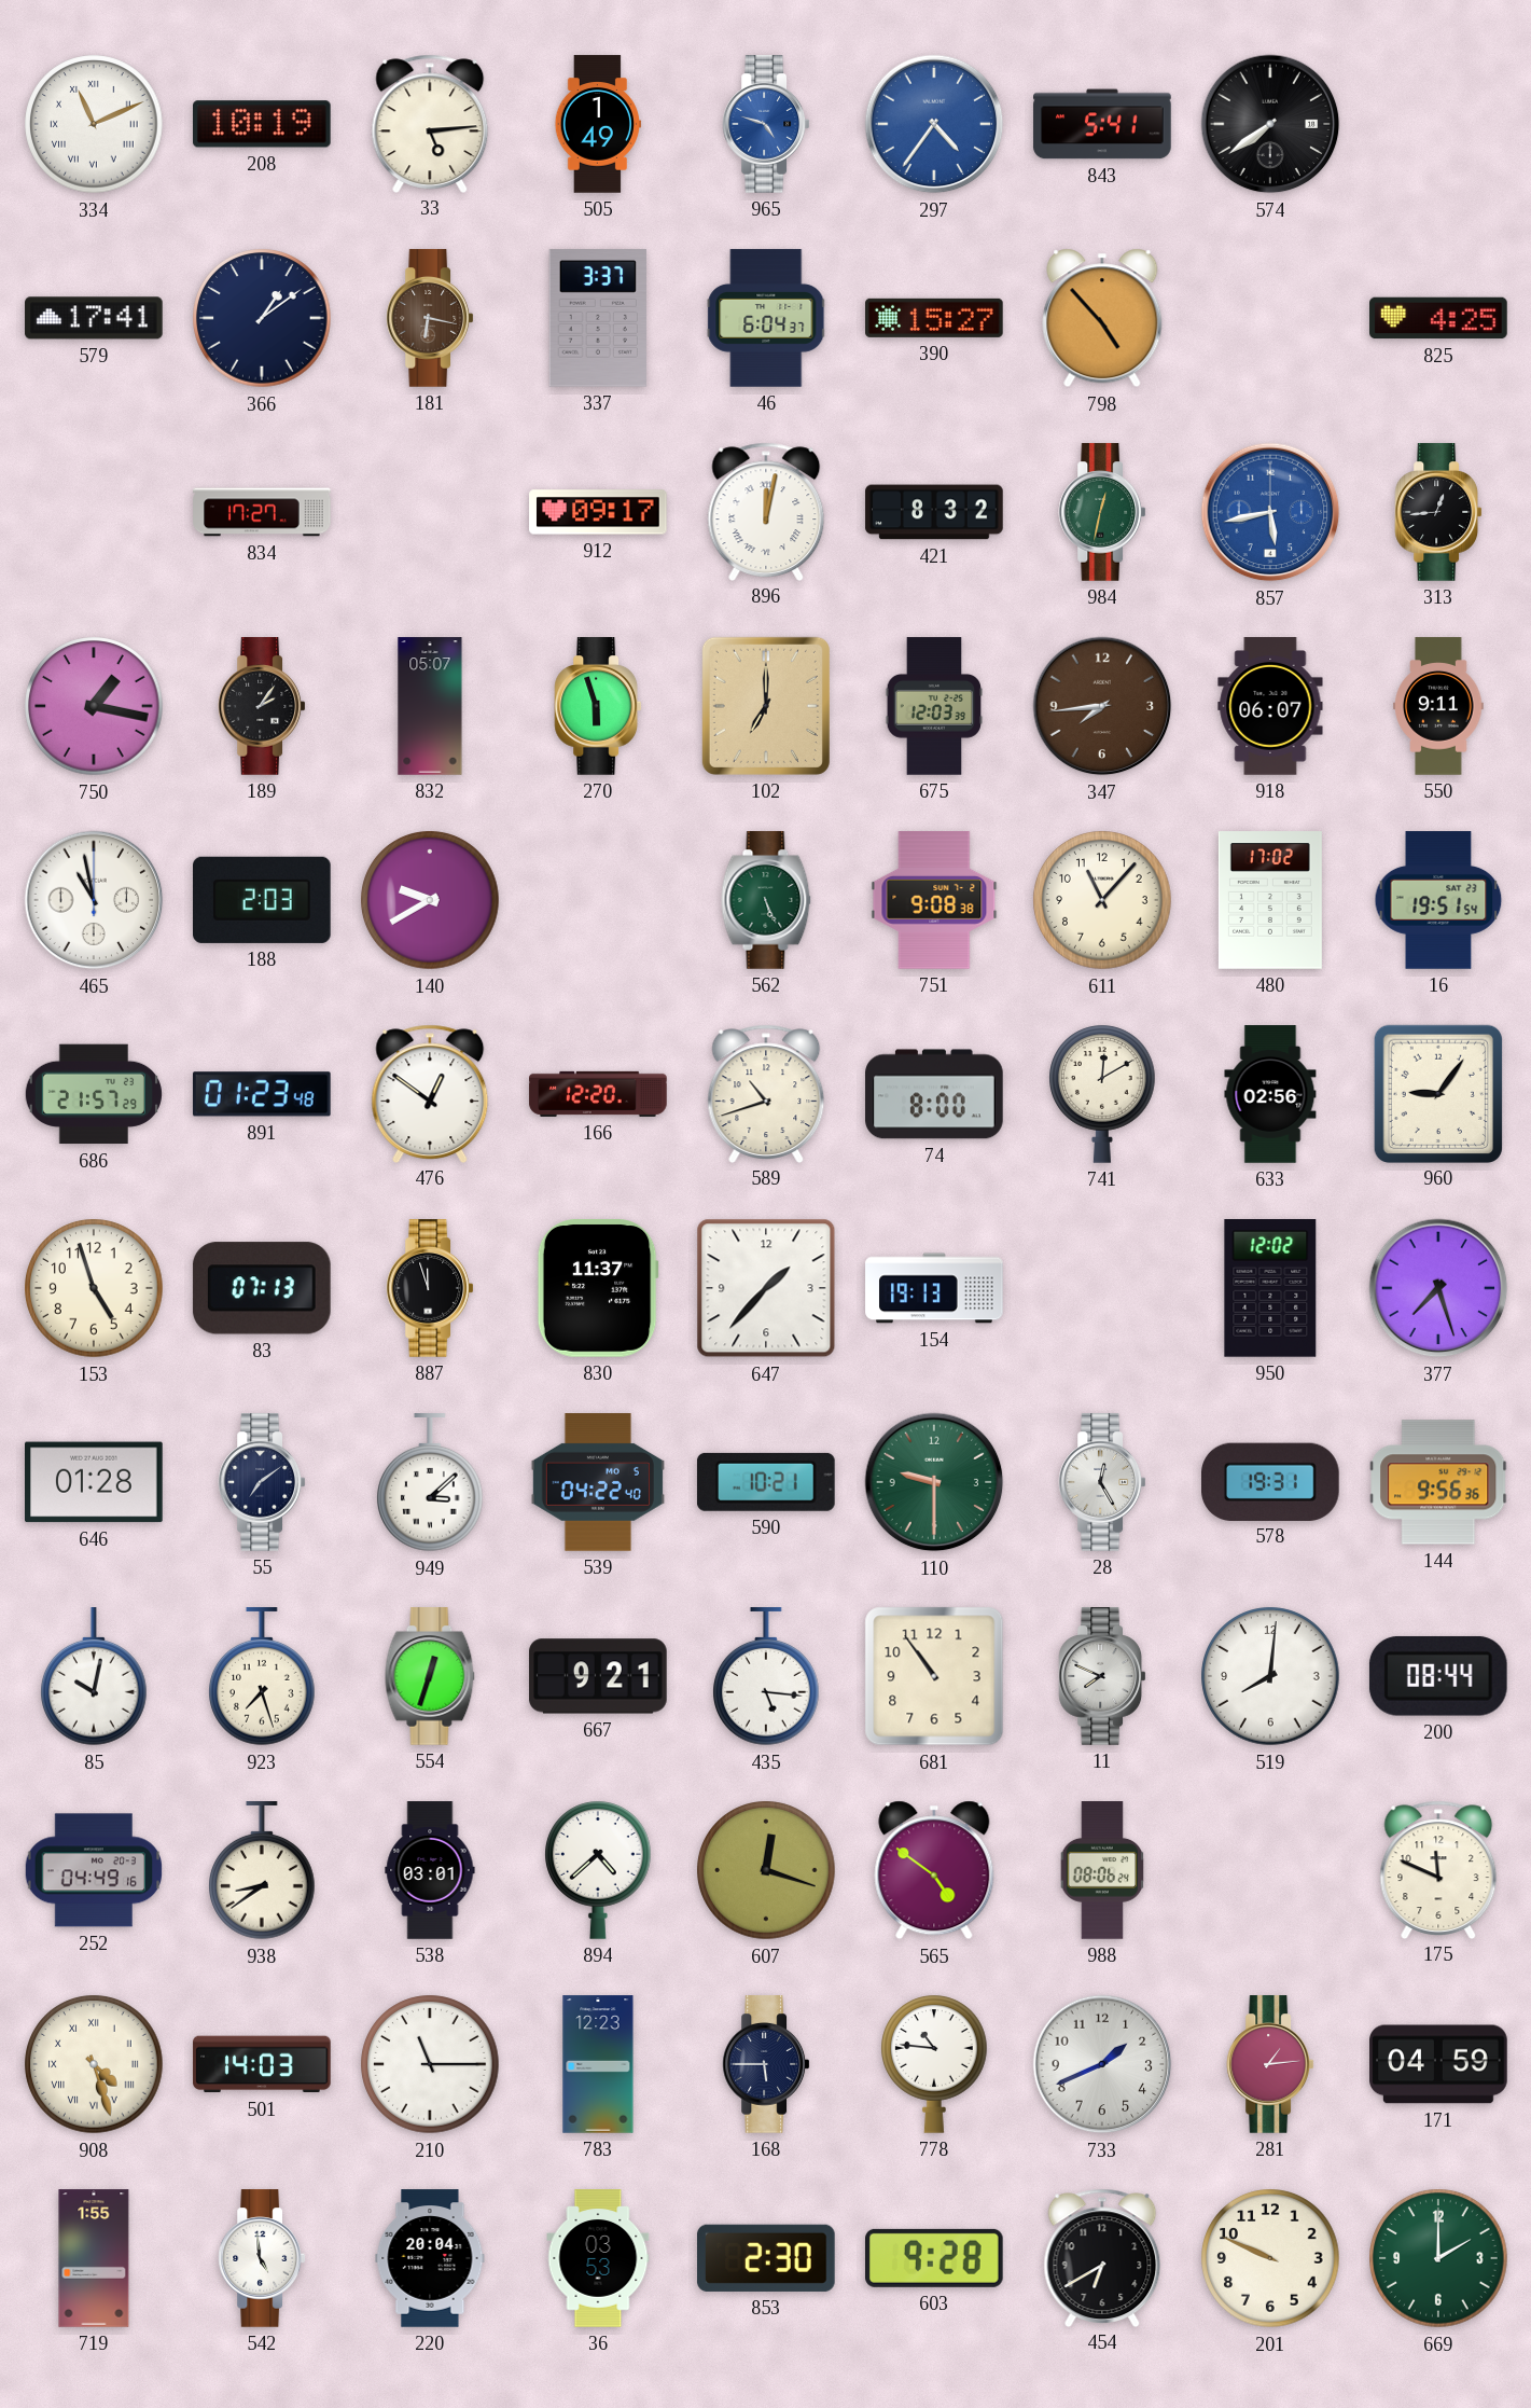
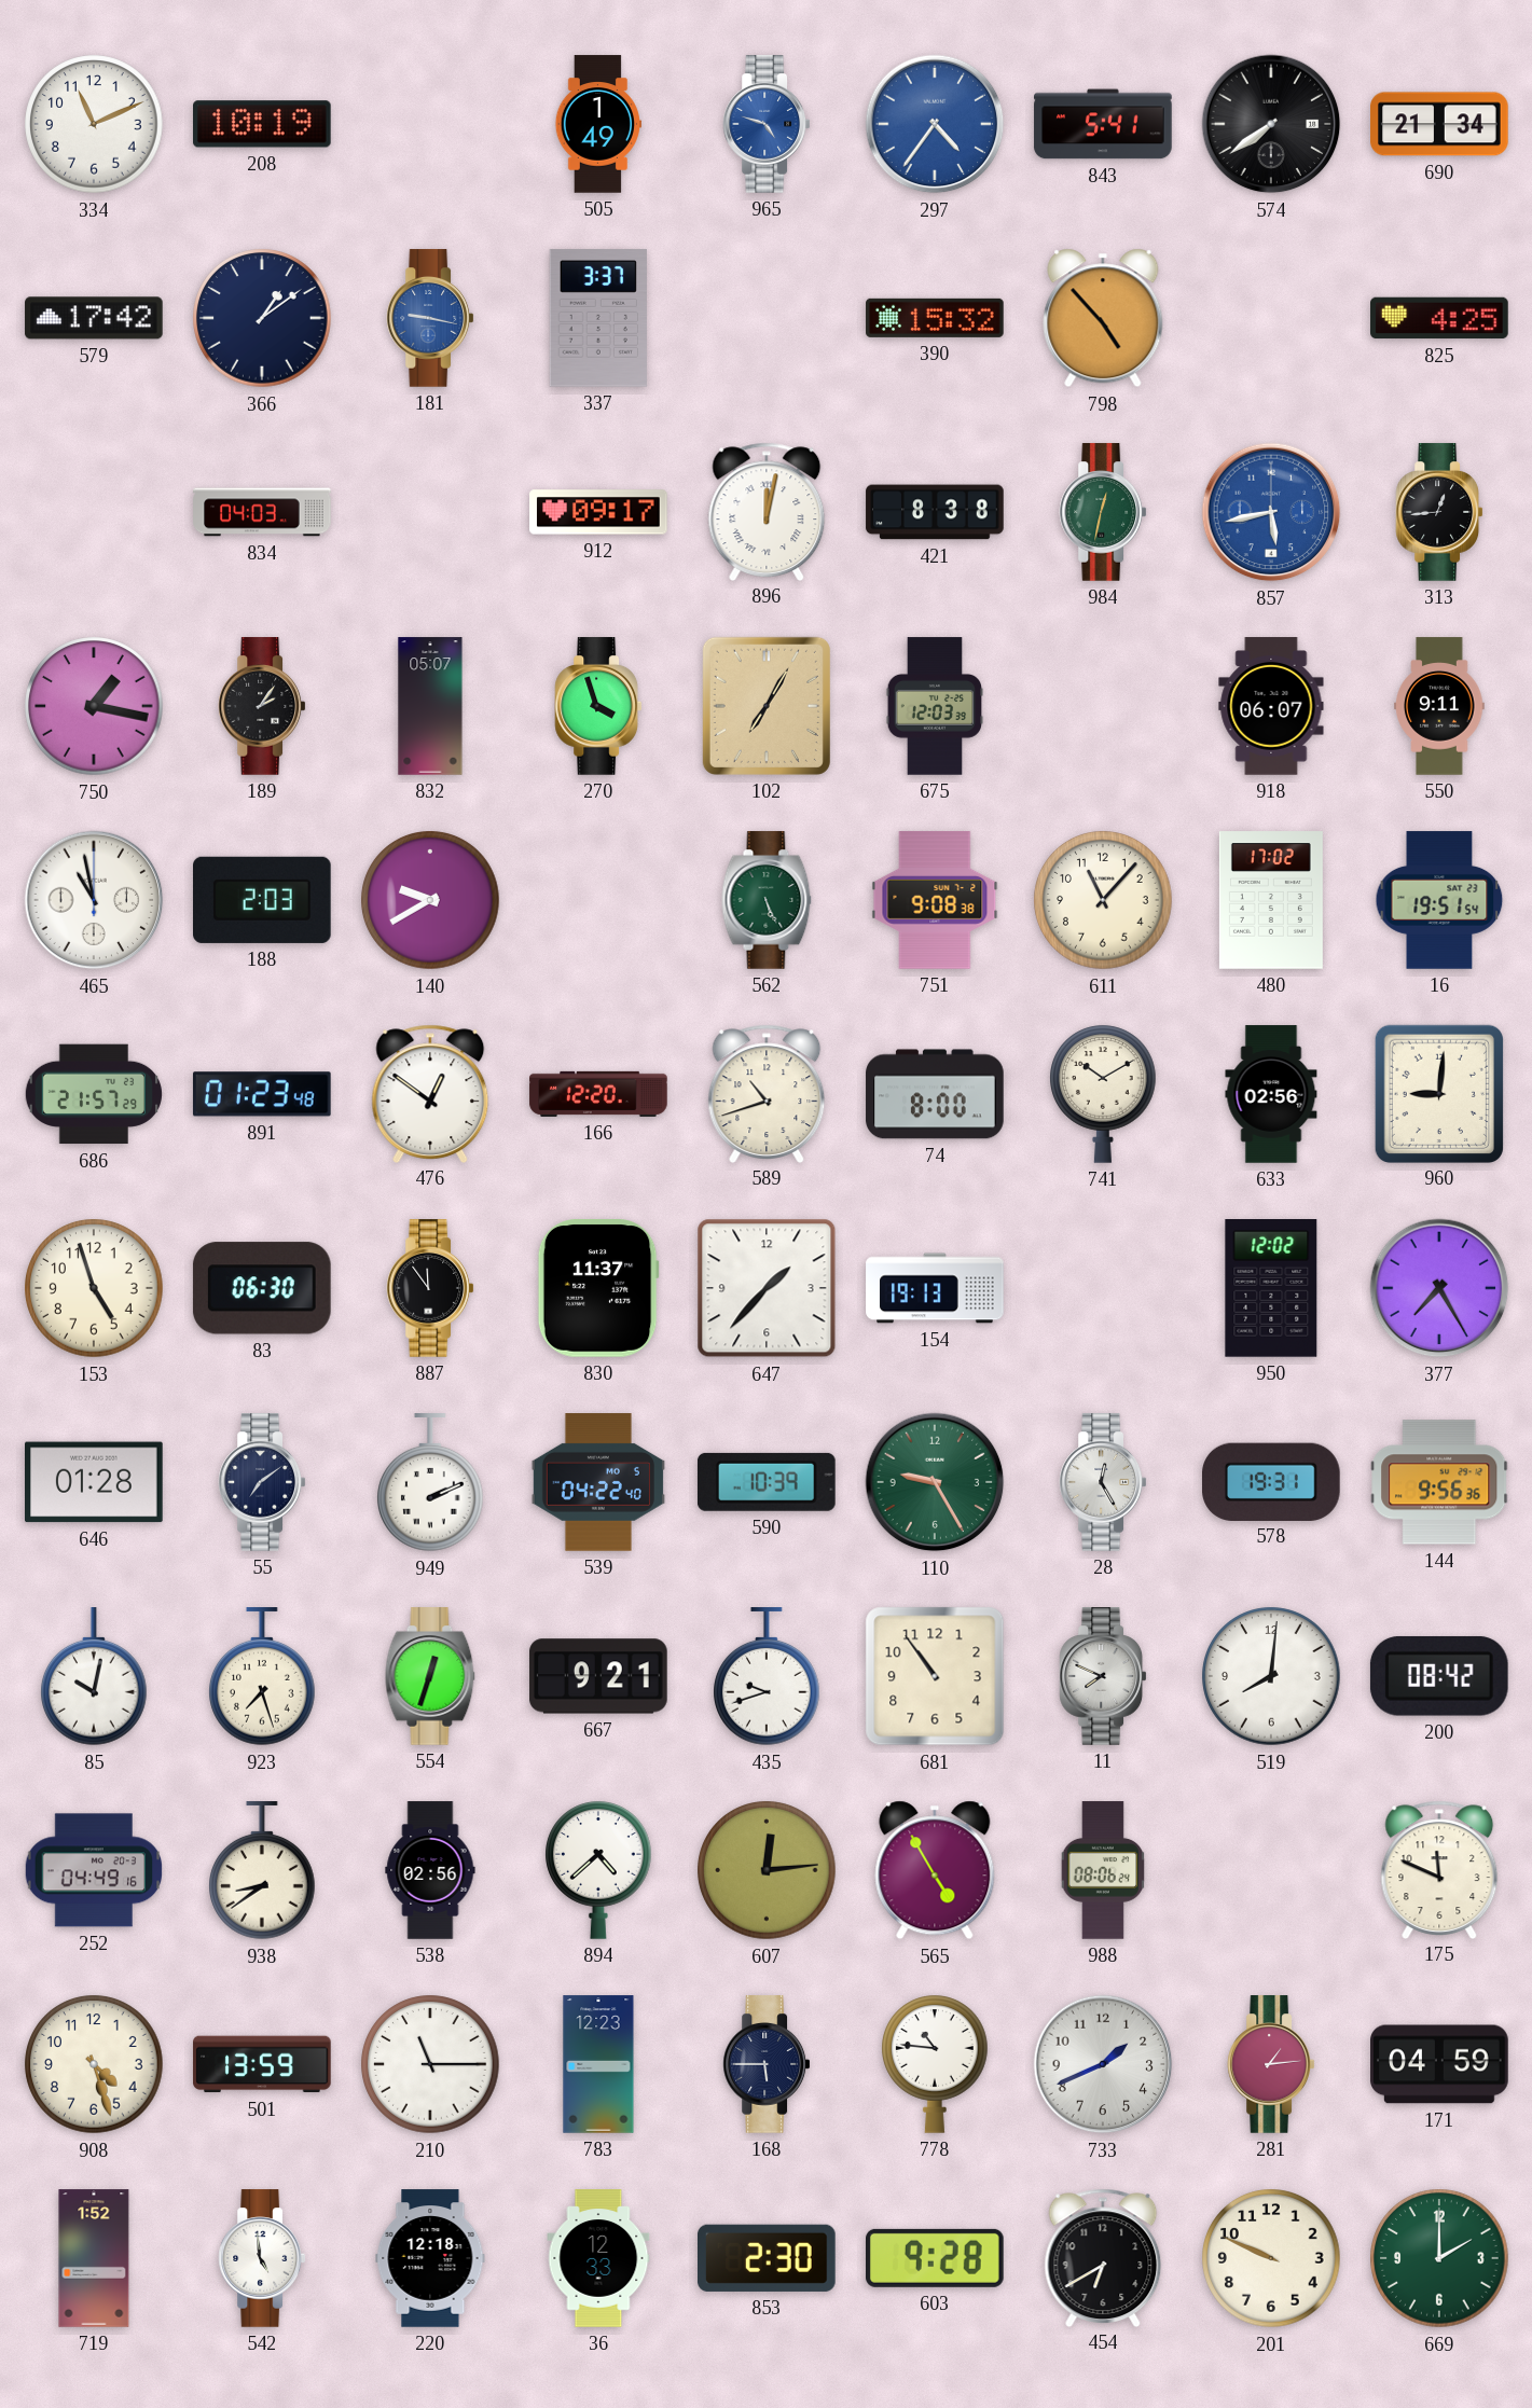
334 numerals: Roman -> Arabic (94, 124)
33: 5:14 -> none (430, 123)
690: none -> 21:34 (1439, 124)
579: 17:41 -> 17:42 (94, 318)
181: 6:17 -> 9:17 (430, 318)
181 dial: brown -> blue (430, 318)
46: 6:04 -> none (766, 318)
390: 15:27 -> 15:32 (935, 318)
834: 17:27 -> 04:03 (262, 512)
421: 8:32 -> 8:38 (935, 512)
270: 5:57 -> 3:57 (598, 706)
102: 7:00 -> 7:05 (767, 706)
347: 7:44 -> none (1102, 706)
741: 12:10 -> 10:10 (1104, 1094)
960: 9:06 -> 9:01 (1438, 1093)
83: 07:13 -> 06:30 (262, 1288)
887: 11:57 -> 11:54 (430, 1288)
377: 7:27 -> 7:25 (1439, 1288)
949: 3:08 -> 2:11 (431, 1483)
590: 10:21 -> 10:39 (767, 1482)
110: 9:30 -> 9:25 (935, 1482)
435: 5:16 -> 9:42 (768, 1677)
200: 08:44 -> 08:42 (1439, 1676)
538: 03:01 -> 02:56 (430, 1870)
607: 12:18 -> 12:14 (767, 1870)
565: 4:51 -> 4:55 (935, 1870)
908 numerals: Roman -> Arabic (94, 2064)
501: 14:03 -> 13:59 (262, 2064)
719: 1:55 -> 1:52 (94, 2258)
220: 20:04 -> 12:18 (430, 2258)
36: 03:53 -> 12:33 (598, 2258)
